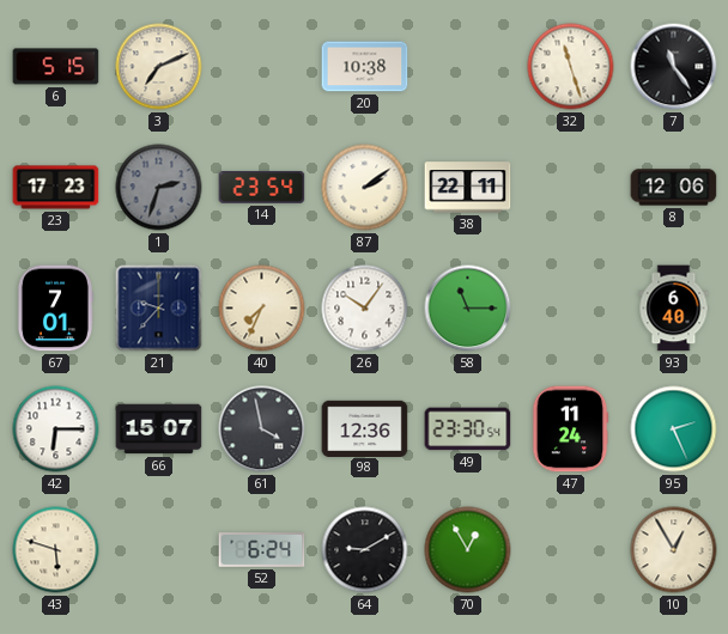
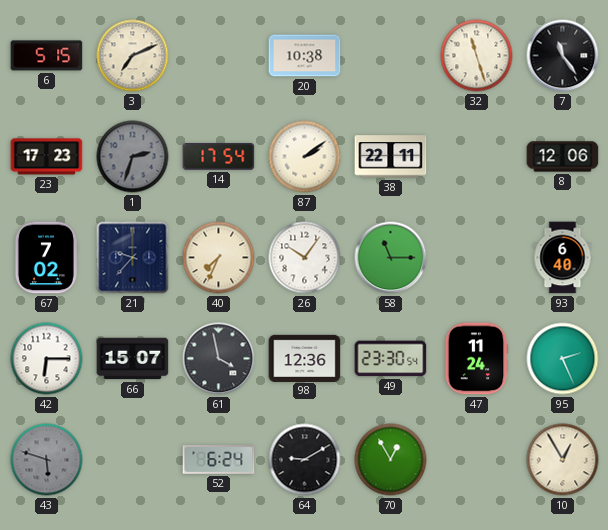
14: 23:54 -> 17:54 (219, 156)
67: 7:01 -> 7:02 (46, 258)
43 dial: cream -> grey (47, 460)
